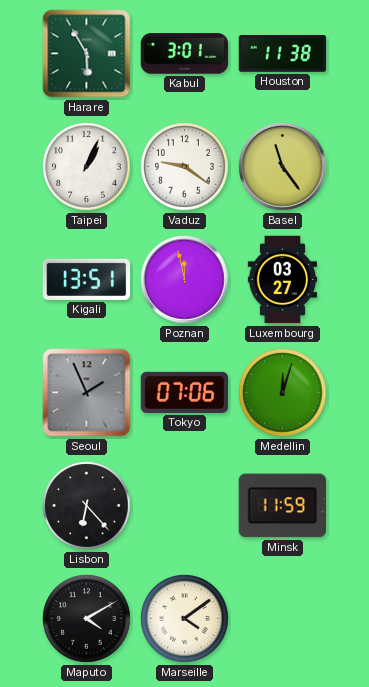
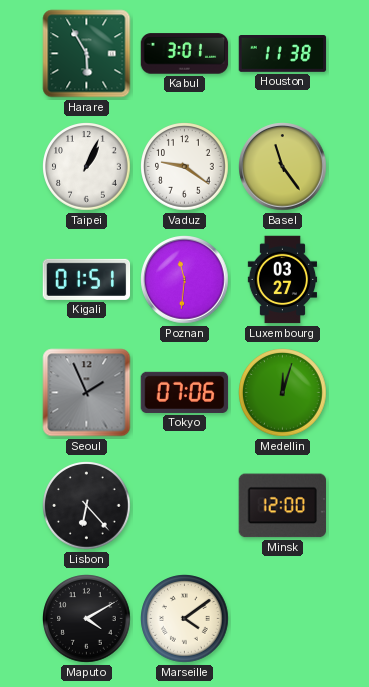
Kigali: 13:51 -> 01:51 (87, 279)
Poznan: 11:58 -> 11:31 (185, 280)
Minsk: 11:59 -> 12:00 (282, 506)
